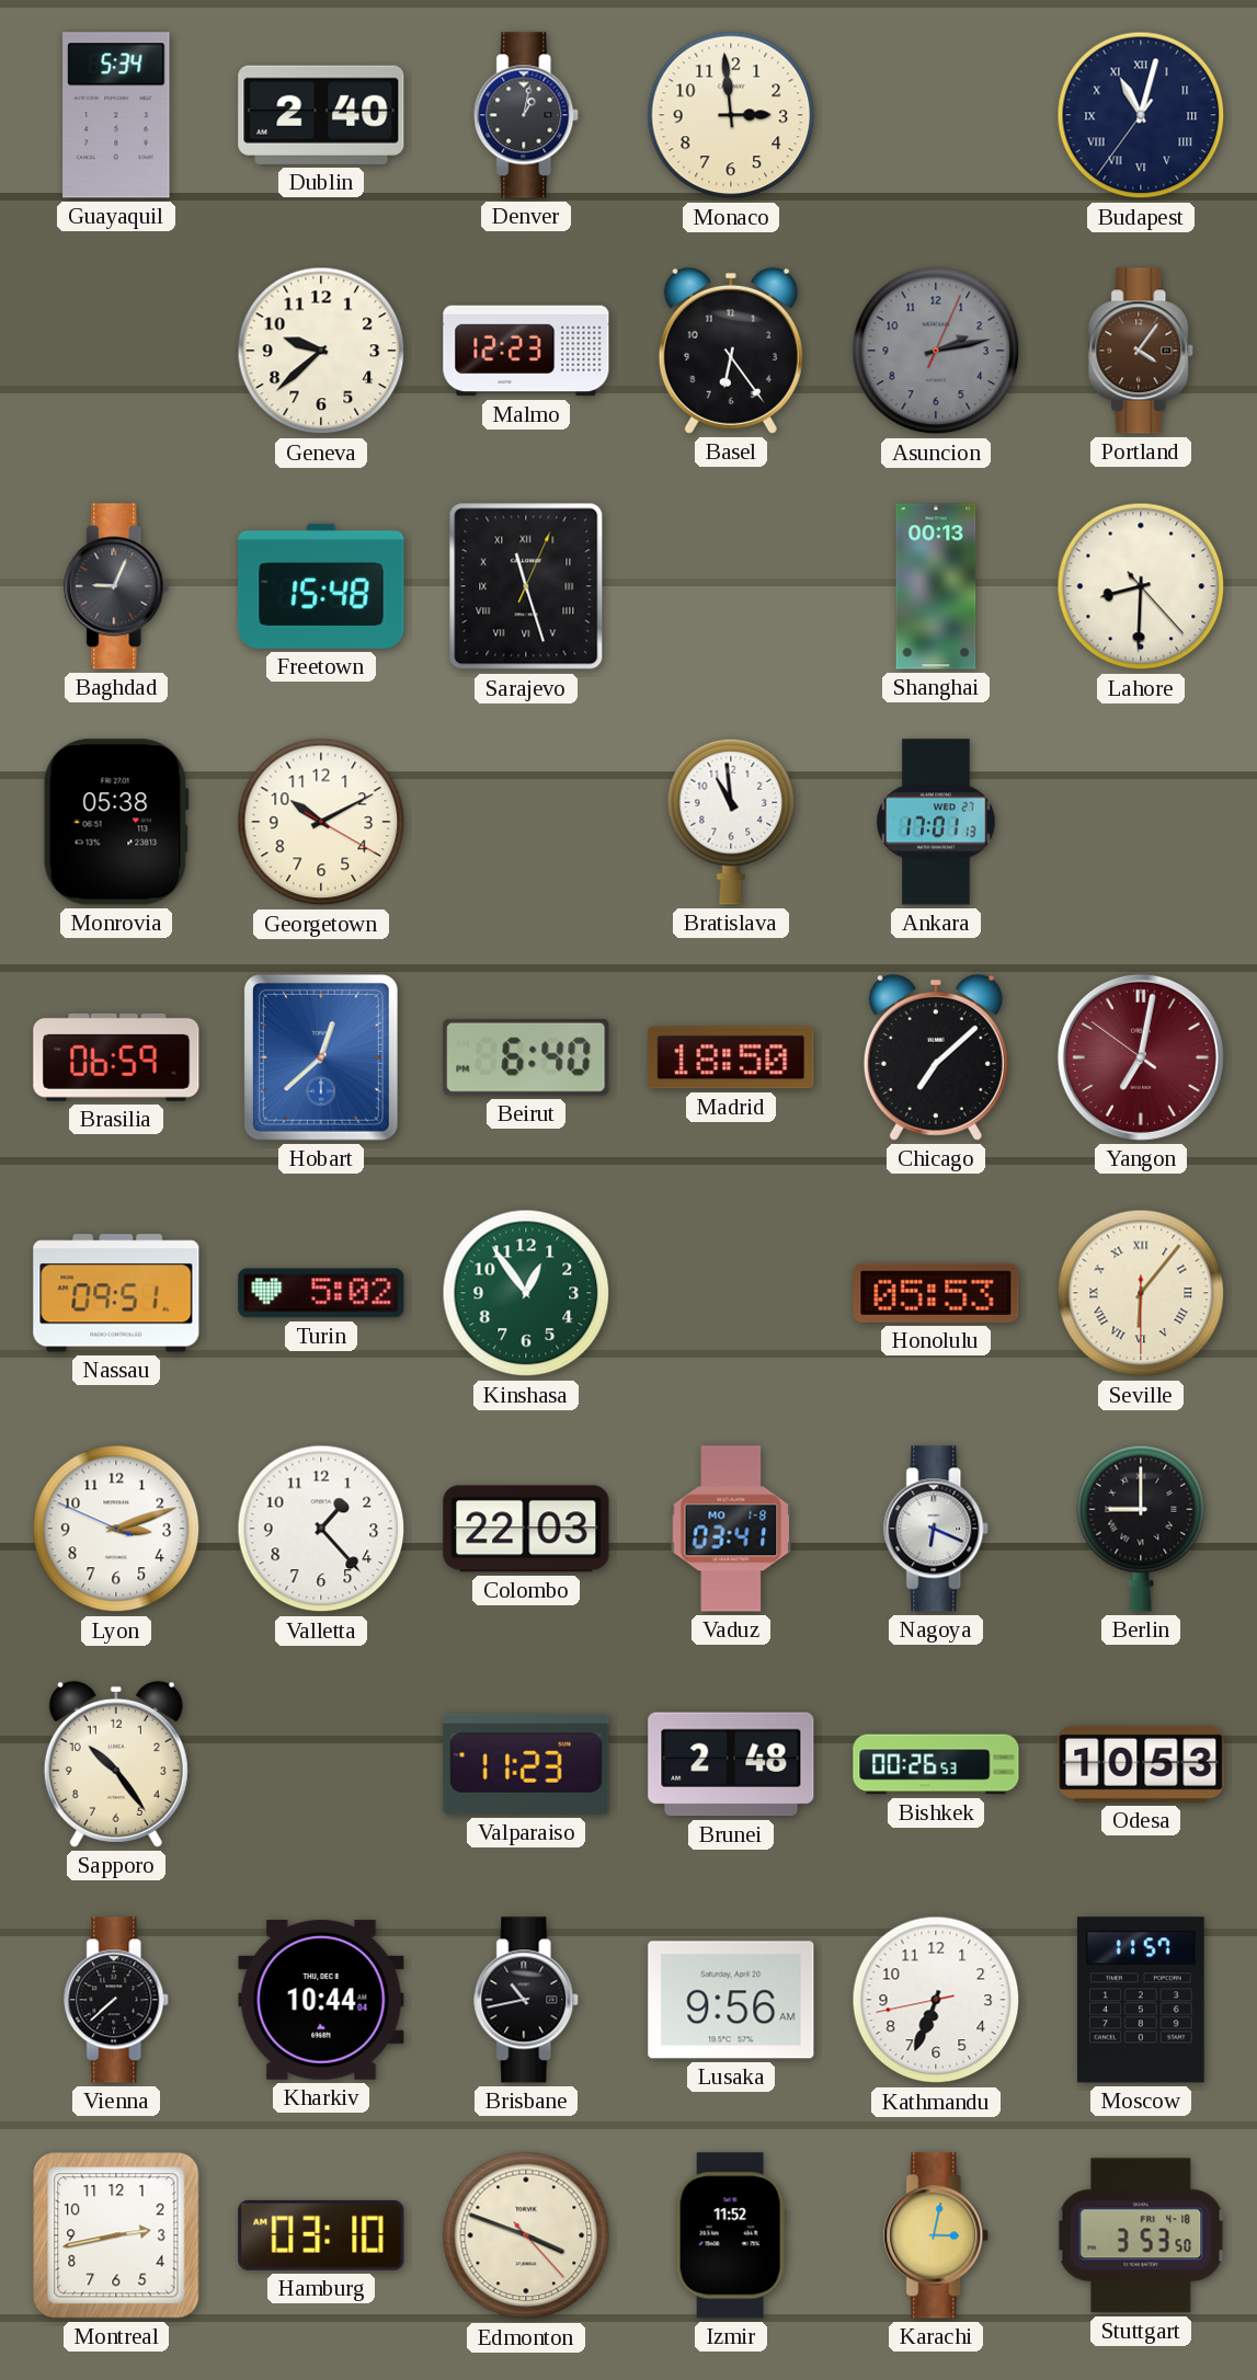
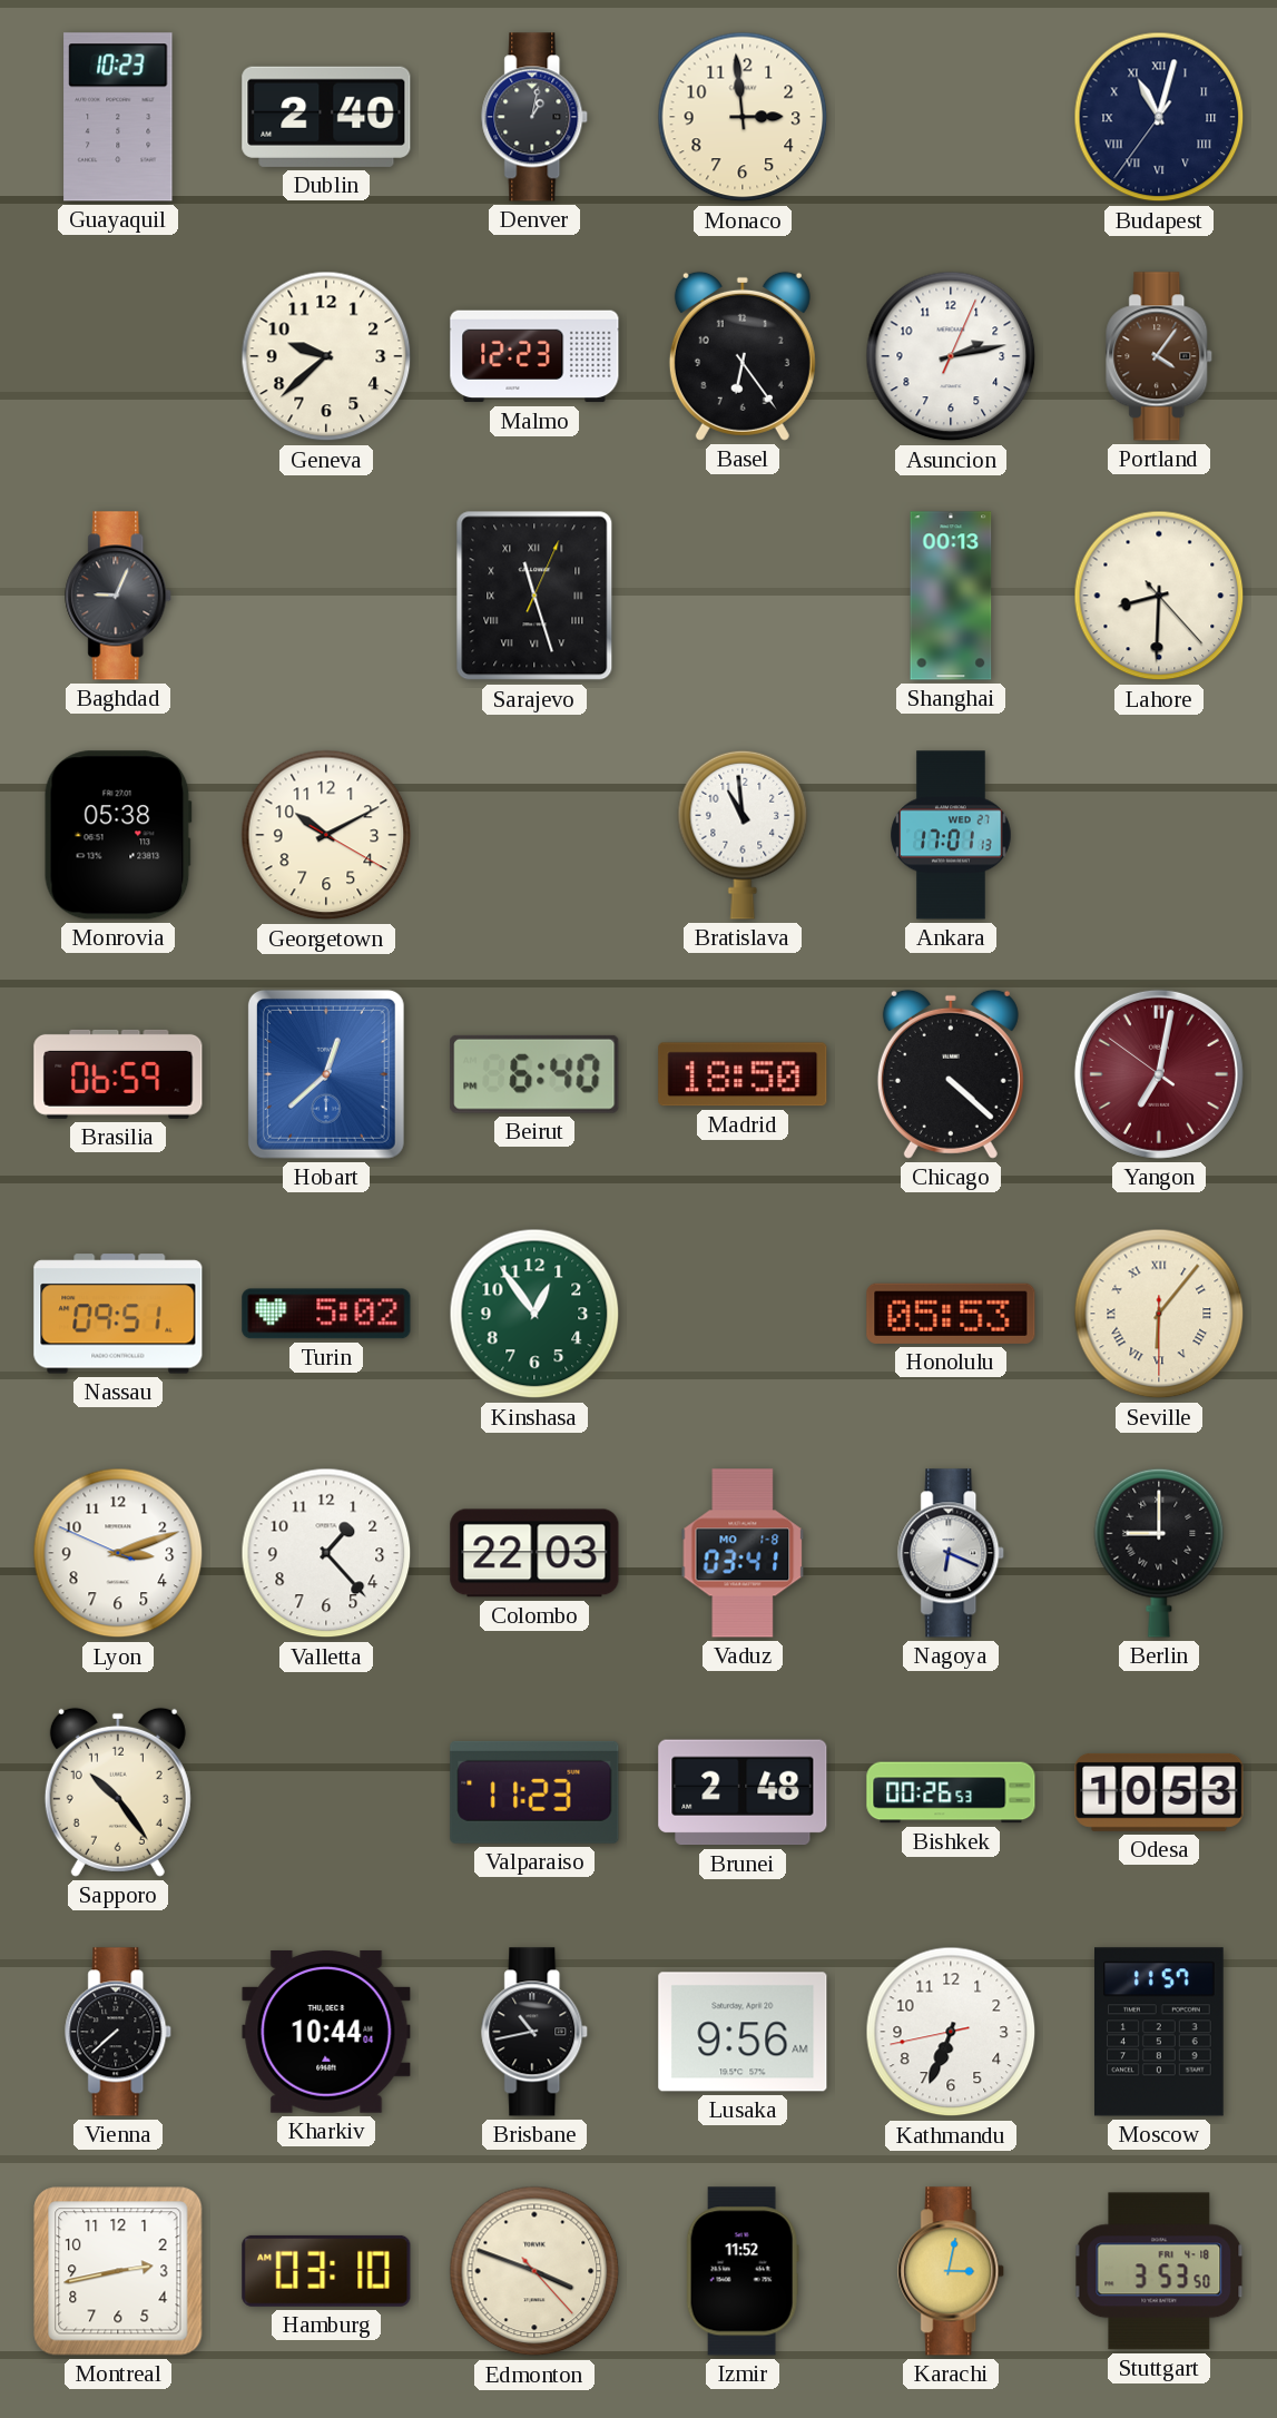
Guayaquil: 5:34 -> 10:23 (118, 117)
Asuncion dial: grey -> white (951, 356)
Freetown: 15:48 -> none (321, 586)
Chicago: 7:08 -> 4:22 (951, 1074)
